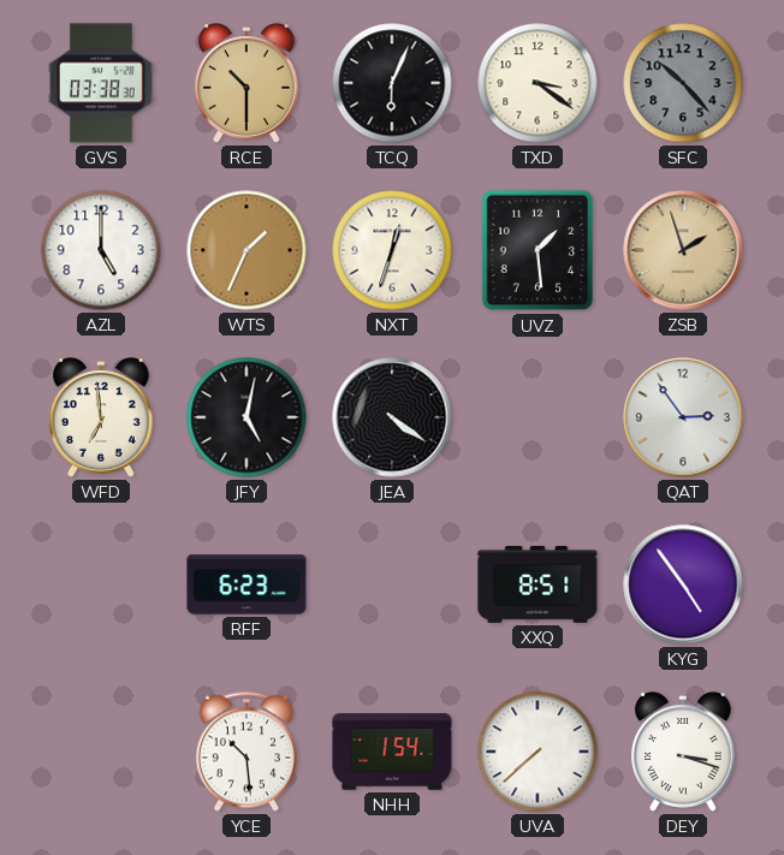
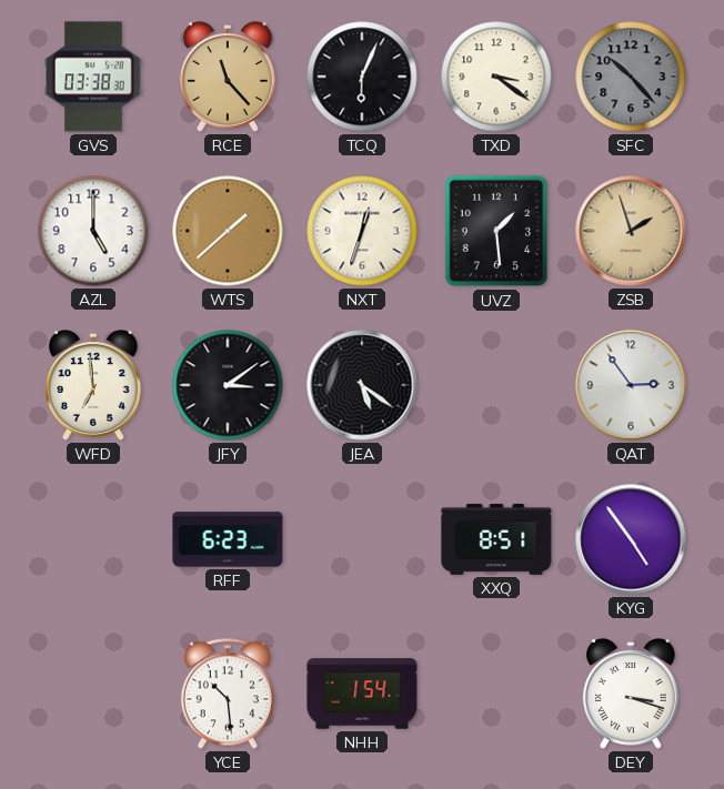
RCE: 10:30 -> 11:23 (228, 77)
WTS: 1:34 -> 1:38 (228, 231)
JFY: 5:02 -> 3:09 (228, 385)
JEA: 4:21 -> 5:21 (362, 385)
UVA: 7:38 -> none (537, 752)
